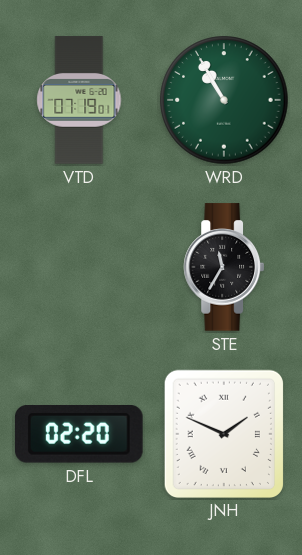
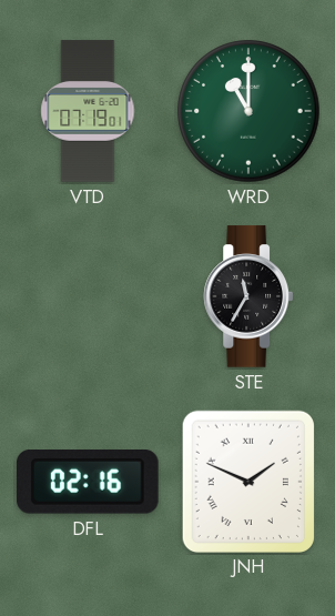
WRD: 10:55 -> 11:00 (248, 111)
DFL: 02:20 -> 02:16 (88, 483)
